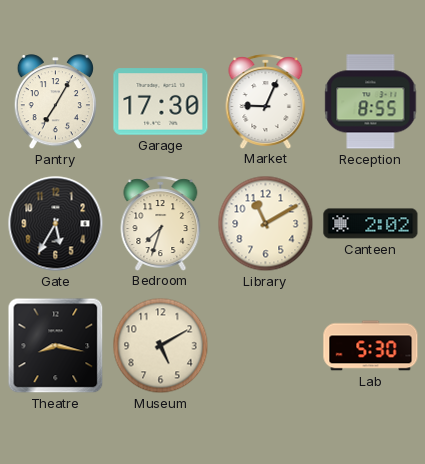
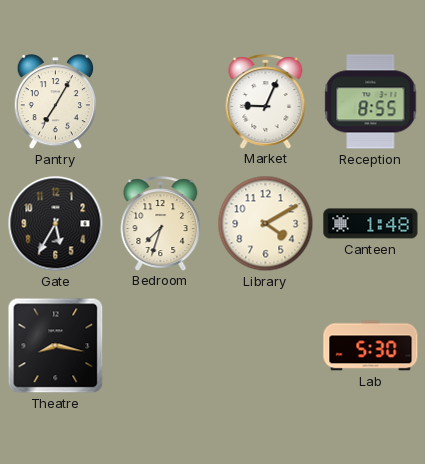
Garage: 17:30 -> none (161, 102)
Library: 11:10 -> 4:10 (266, 224)
Canteen: 2:02 -> 1:48 (371, 224)
Museum: 5:10 -> none (161, 346)
